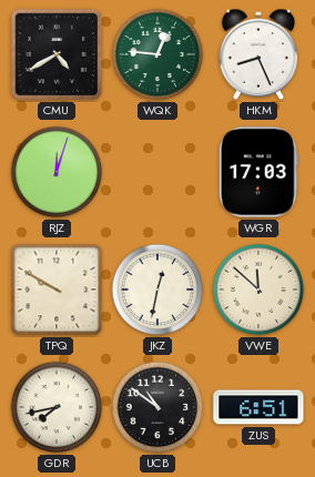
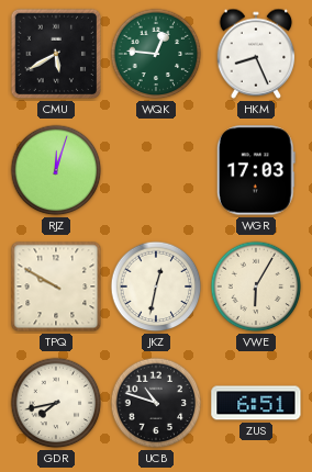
CMU: 4:40 -> 5:40 (56, 54)
VWE: 11:52 -> 6:05 (256, 286)
UCB: 10:51 -> 10:48 (156, 403)
